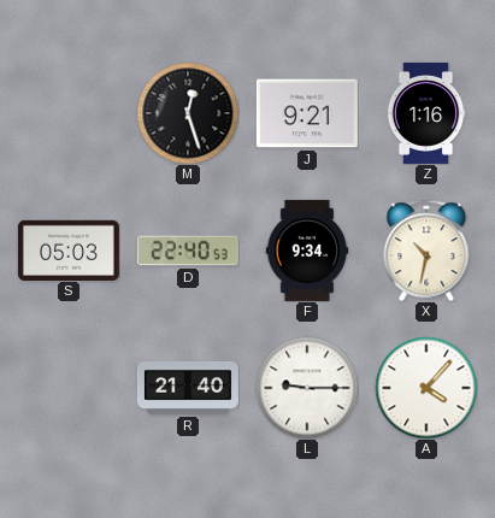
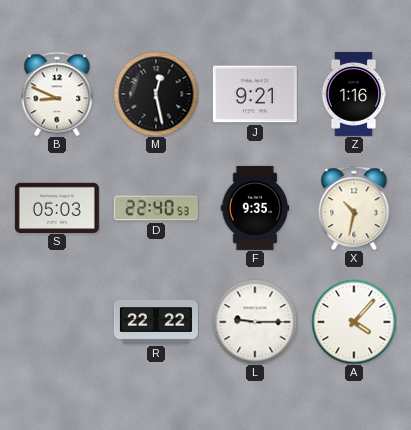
B: none -> 8:49 (57, 94)
M: 12:27 -> 12:28 (156, 94)
F: 9:34 -> 9:35 (255, 208)
R: 21:40 -> 22:22 (156, 322)
